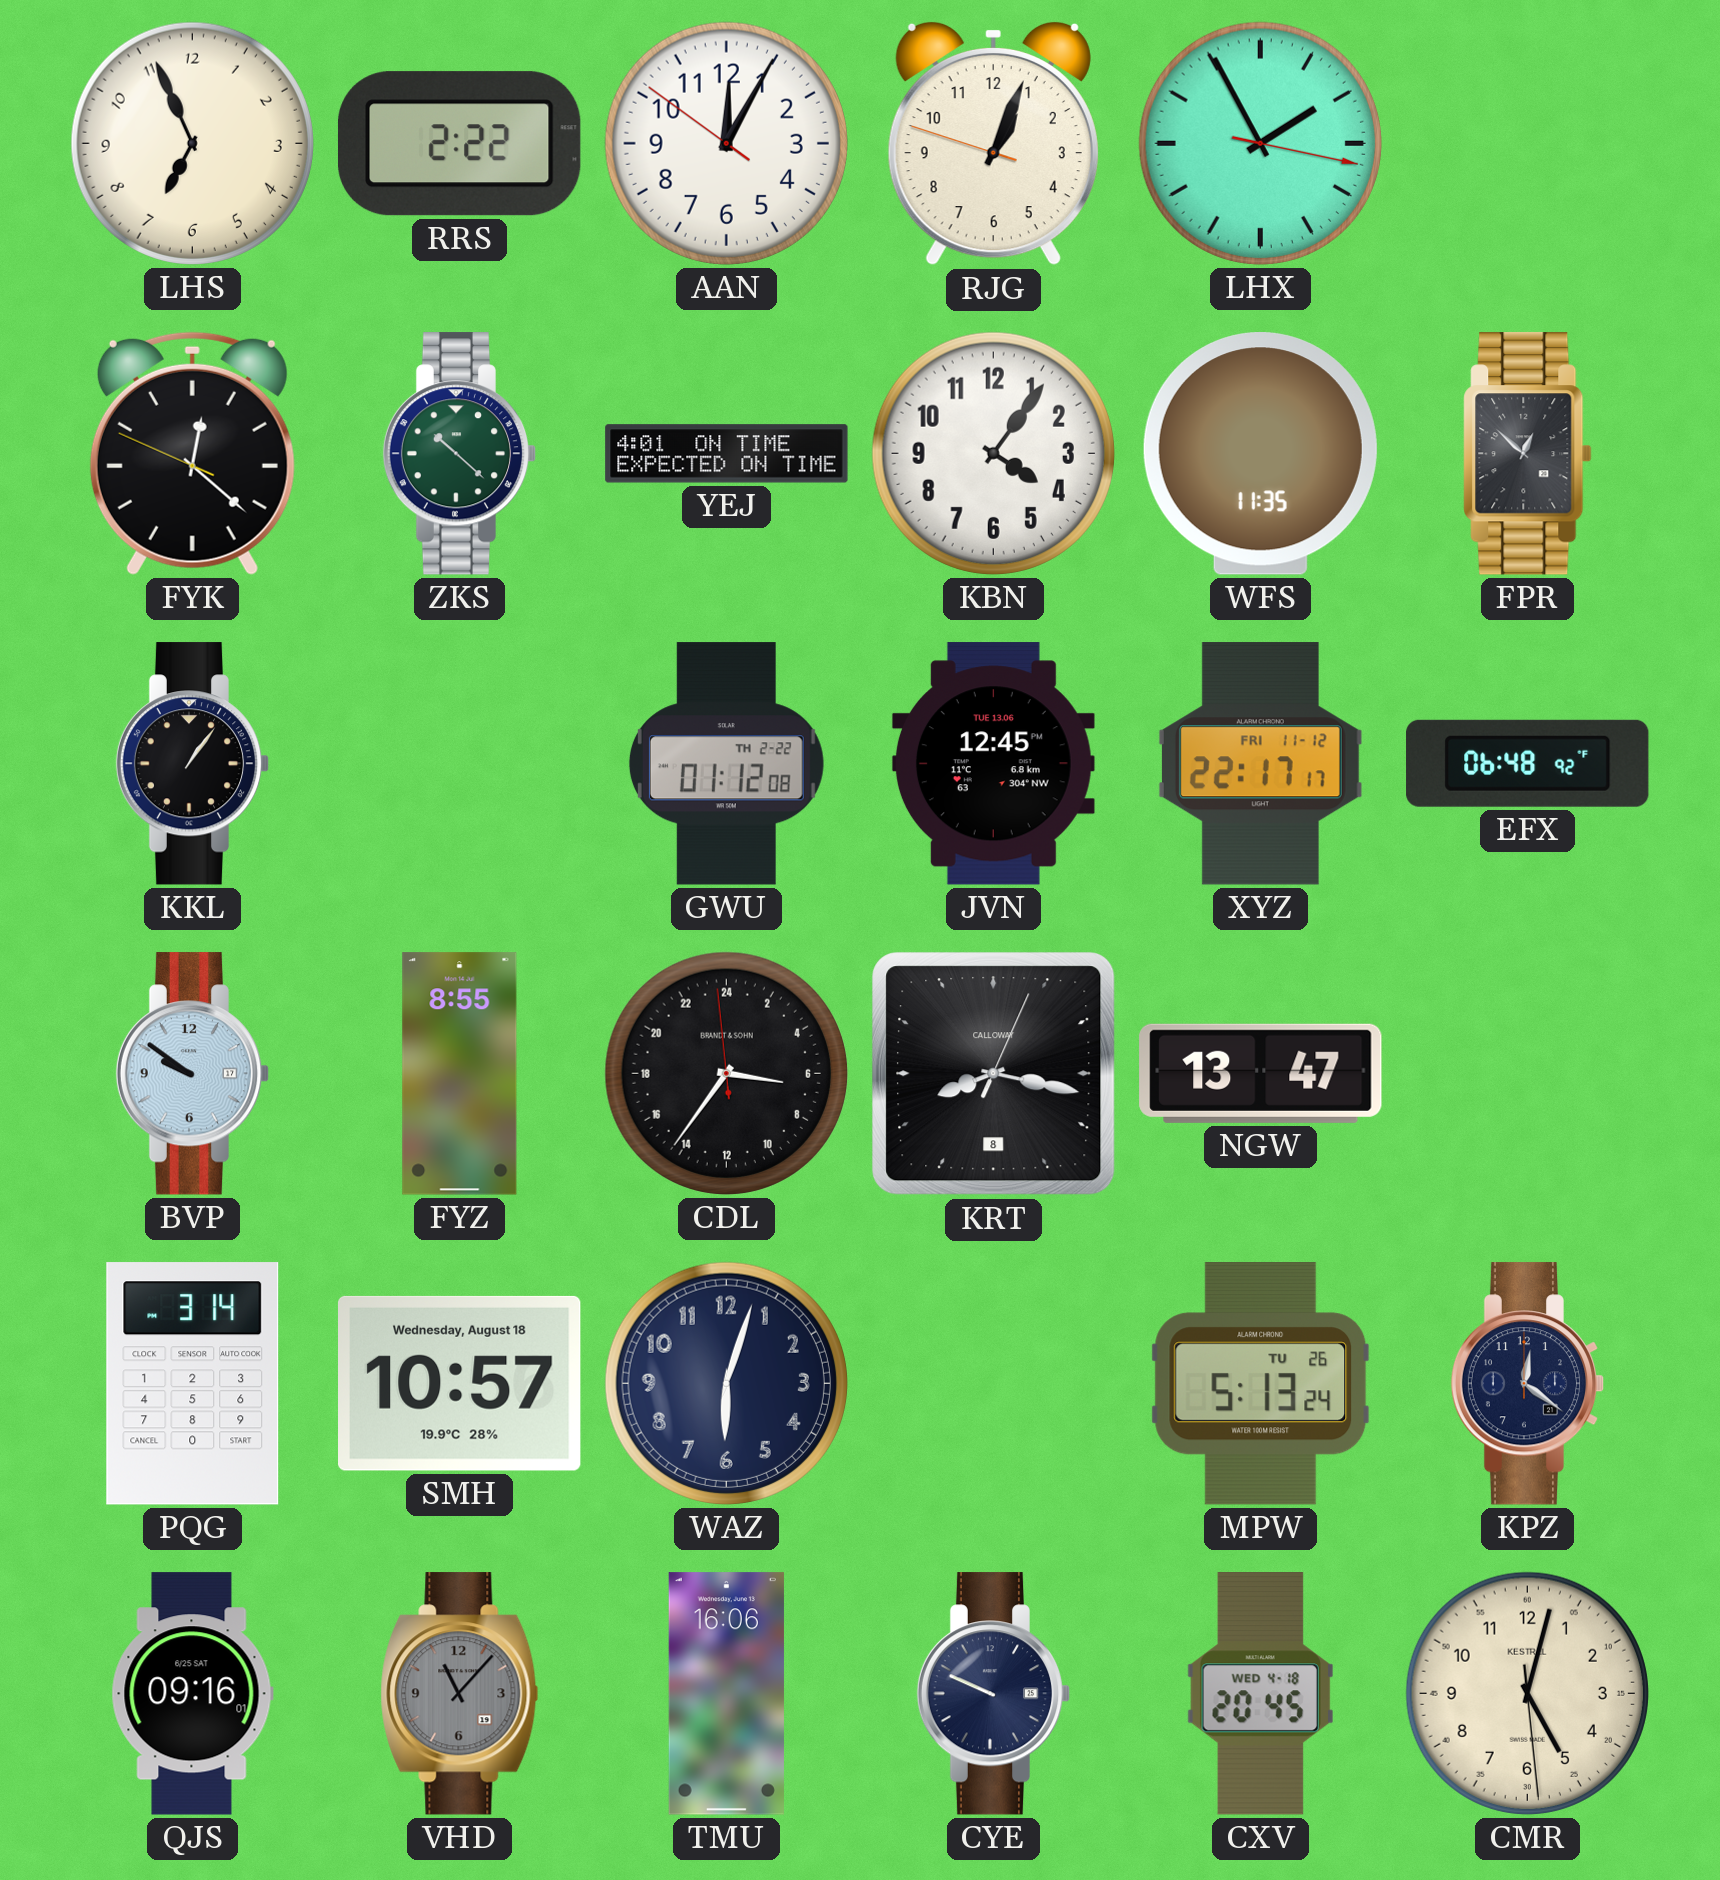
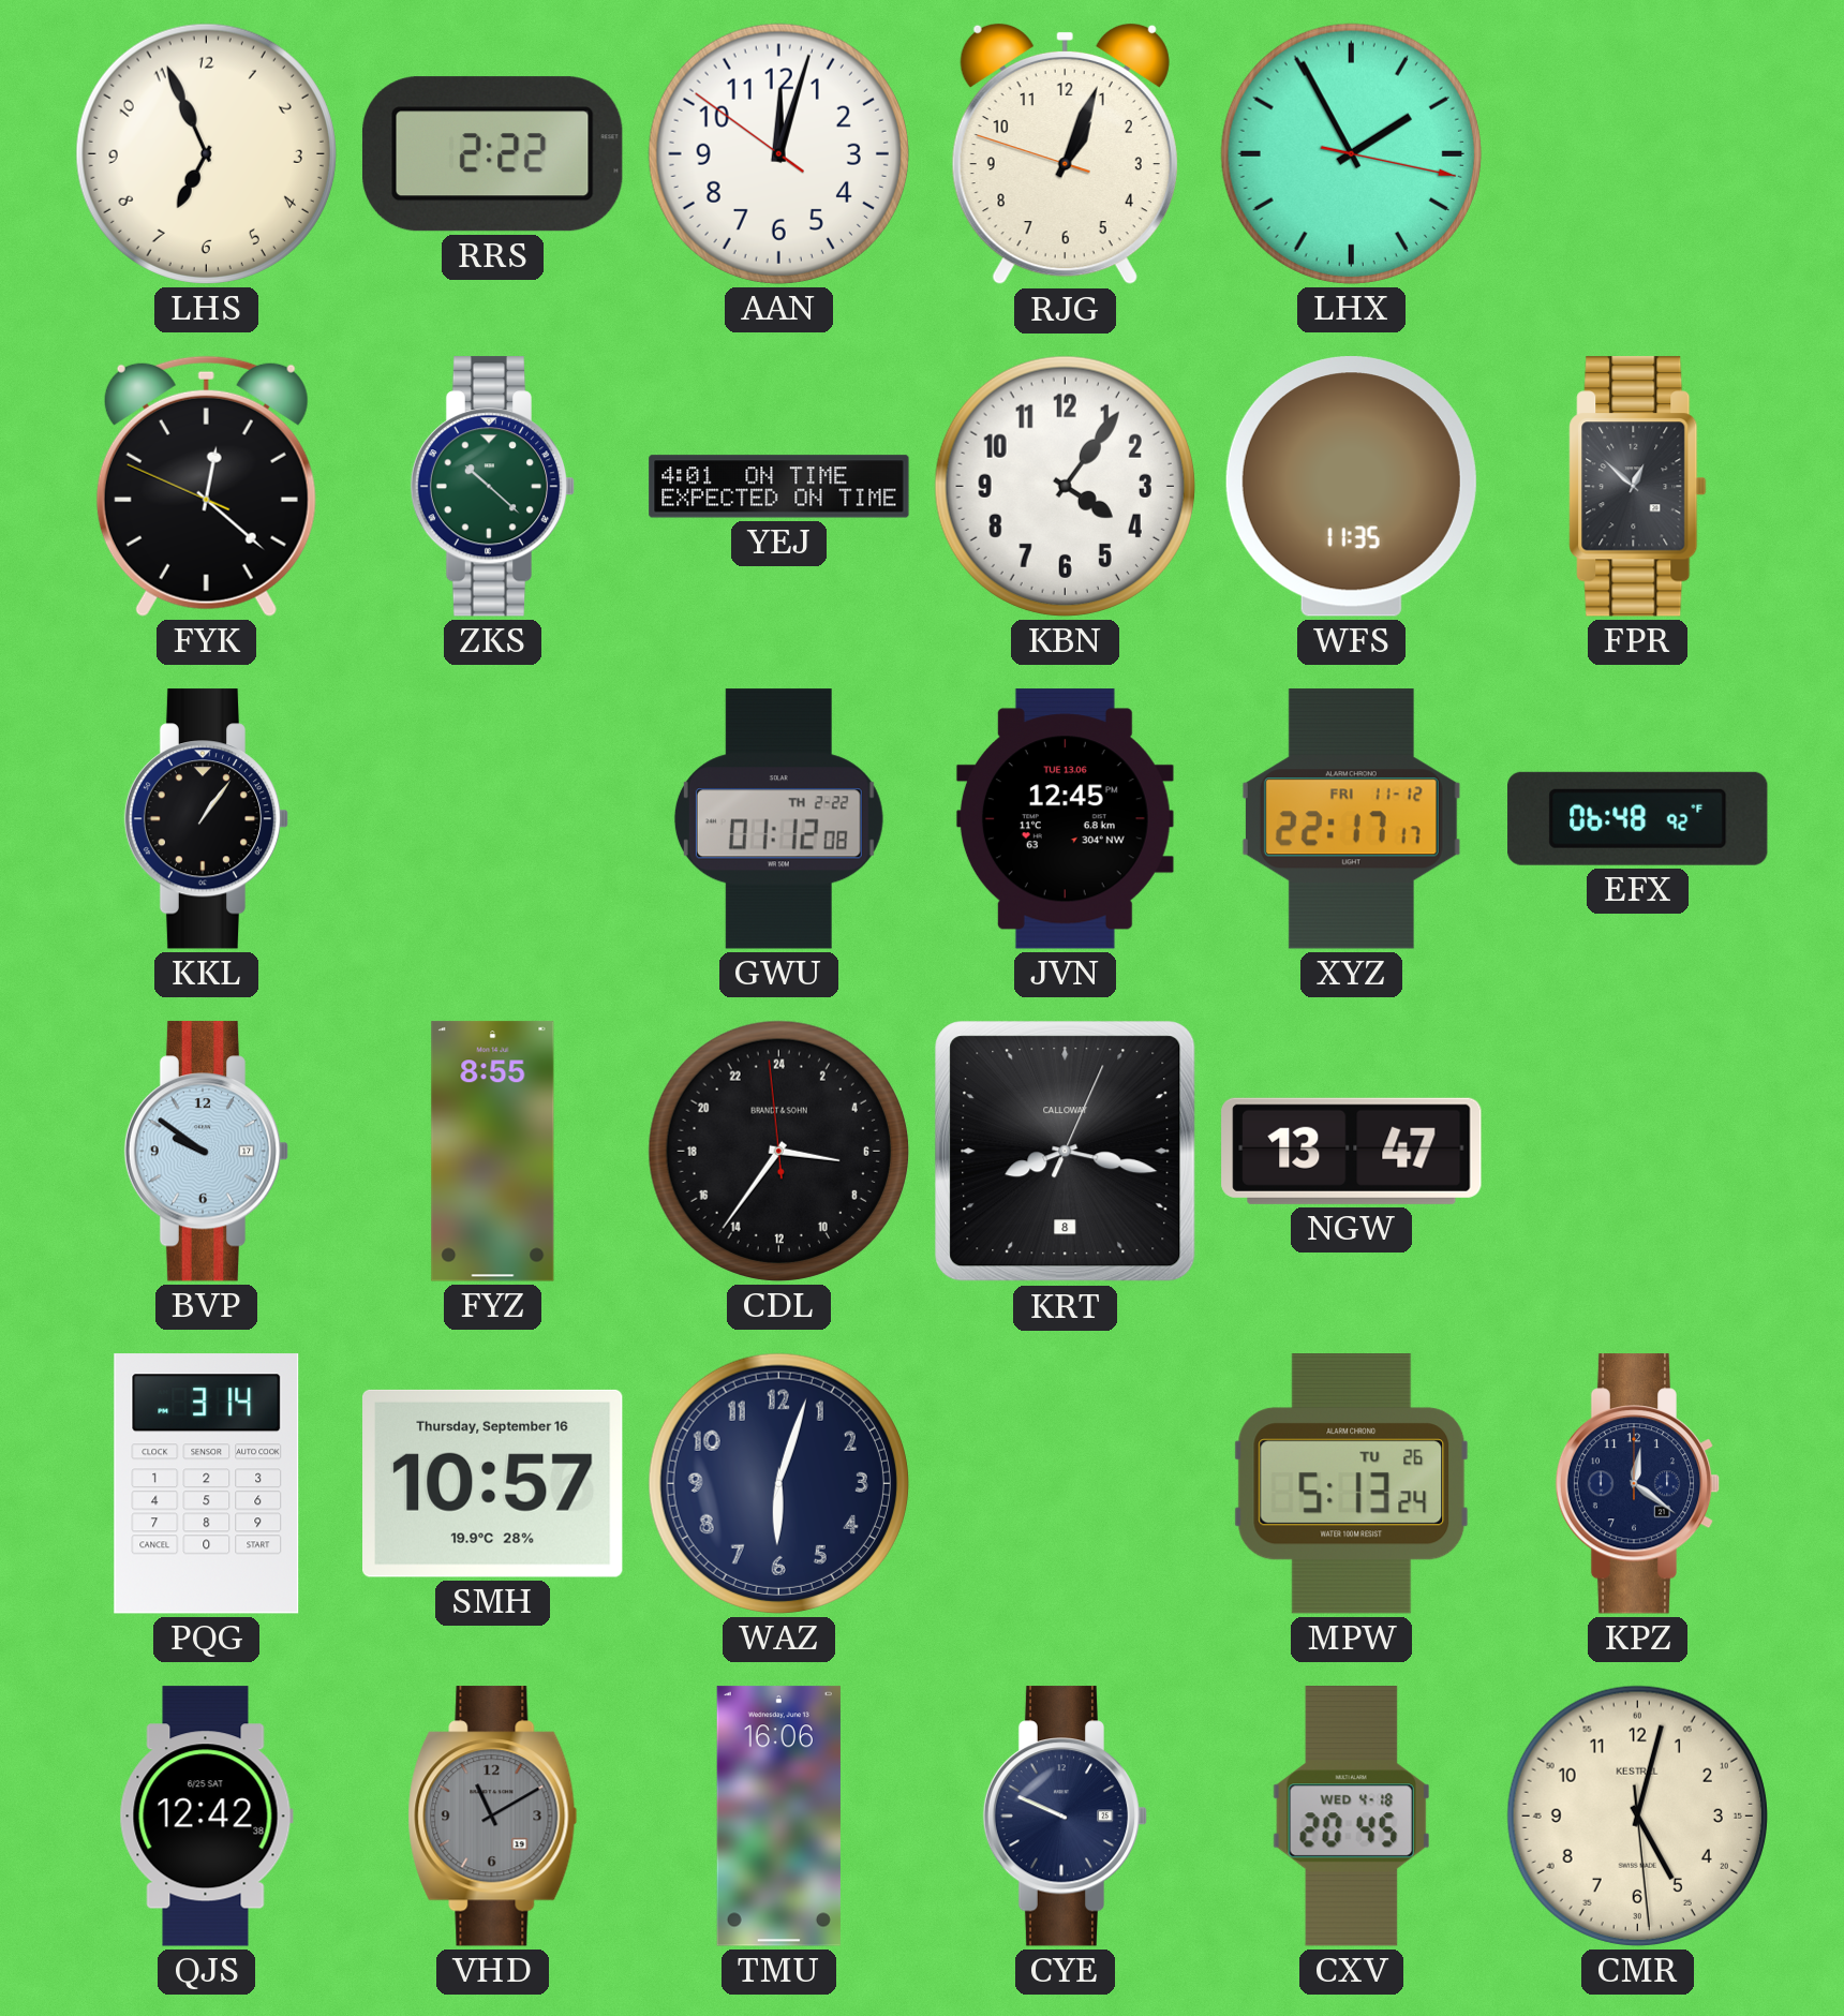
AAN: 12:04 -> 12:02 (778, 153)
SMH date: Wednesday, August 18 -> Thursday, September 16 (493, 1483)
QJS: 09:16 -> 12:42 (206, 1817)
VHD: 11:07 -> 11:10 (493, 1817)
